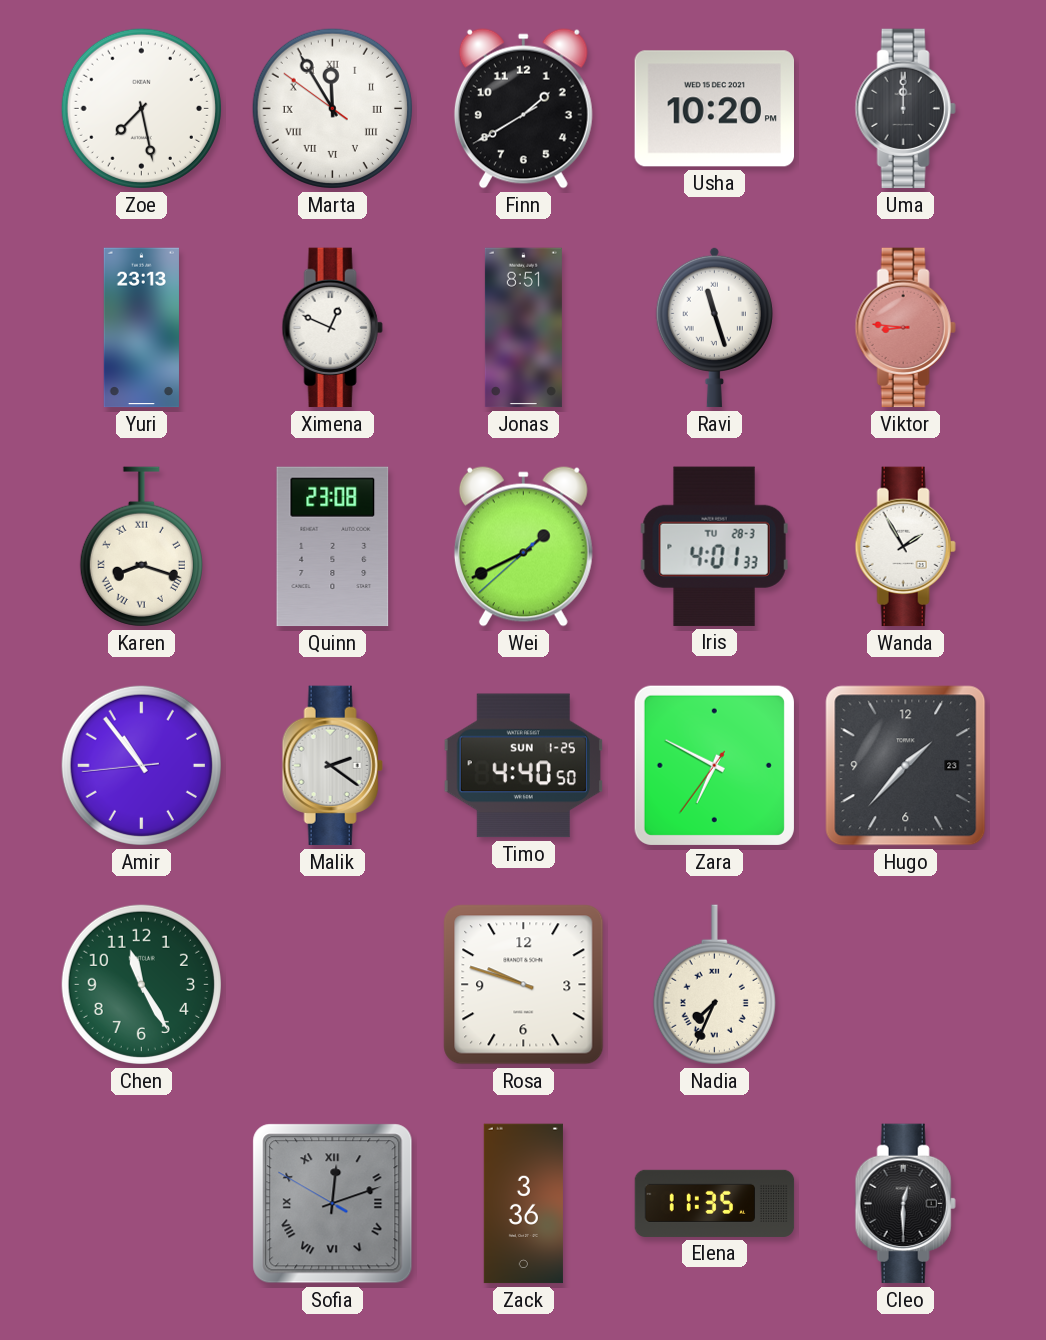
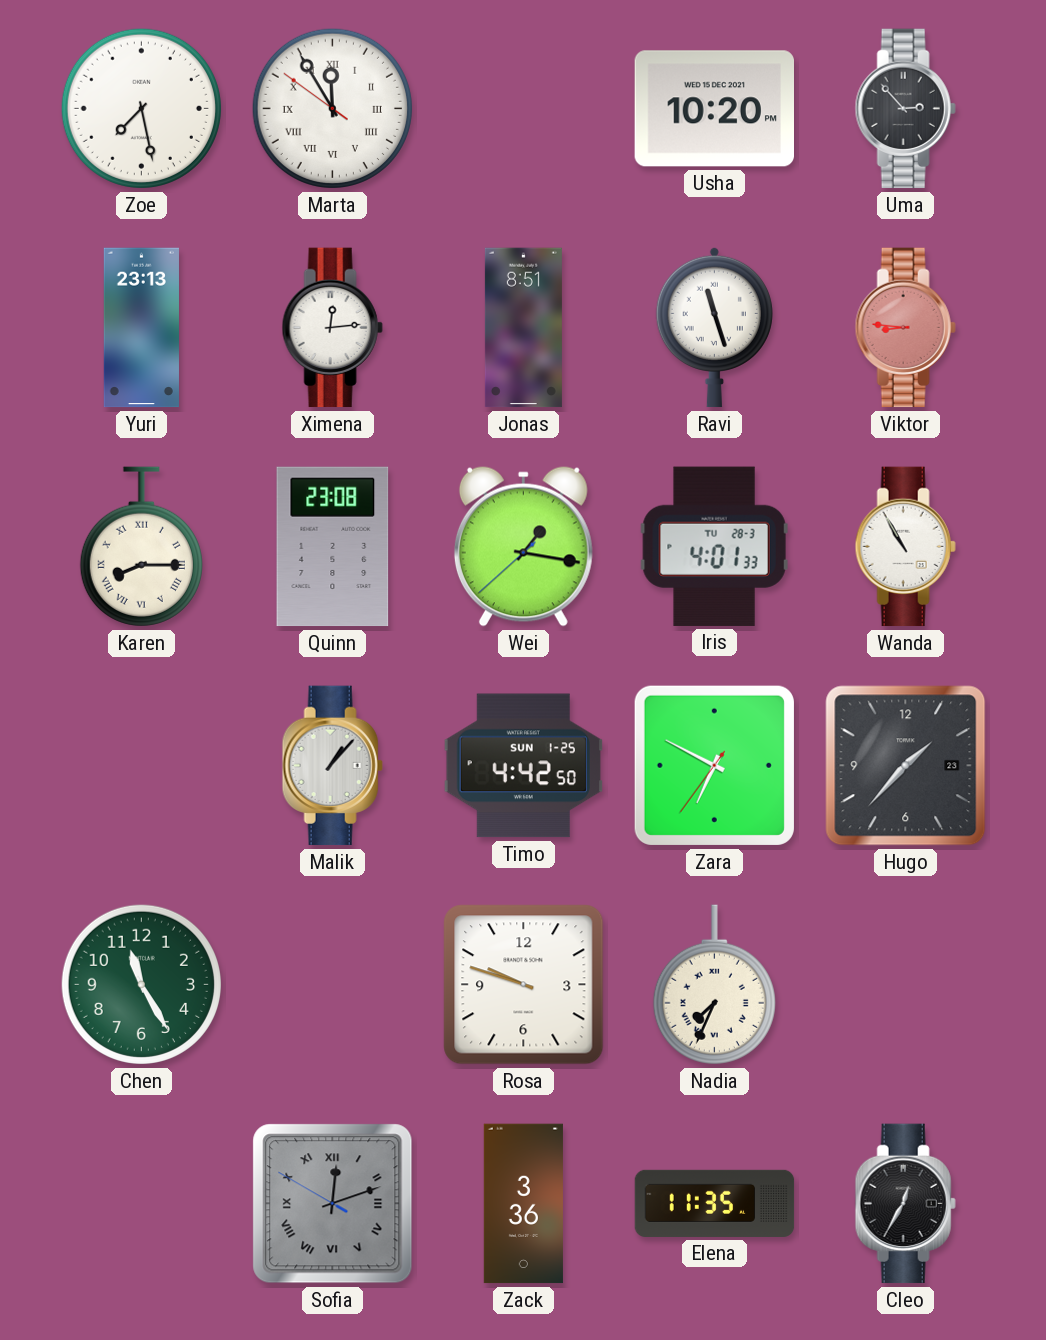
Finn: 1:39 -> none (523, 109)
Uma: 12:00 -> 2:53 (905, 109)
Ximena: 12:49 -> 12:14 (332, 328)
Karen: 8:18 -> 8:15 (141, 547)
Wei: 1:40 -> 1:16 (523, 547)
Wanda: 1:55 -> 10:55 (905, 547)
Amir: 10:53 -> none (141, 765)
Malik: 2:21 -> 1:07 (332, 766)
Timo: 4:40 -> 4:42 (523, 766)
Cleo: 12:30 -> 12:35 (905, 1204)
